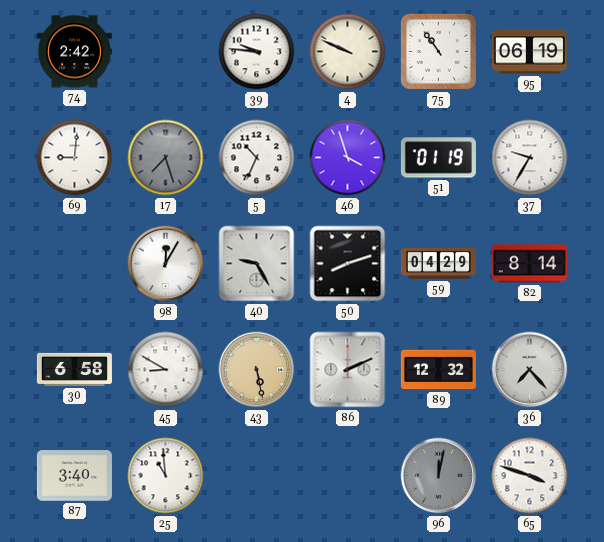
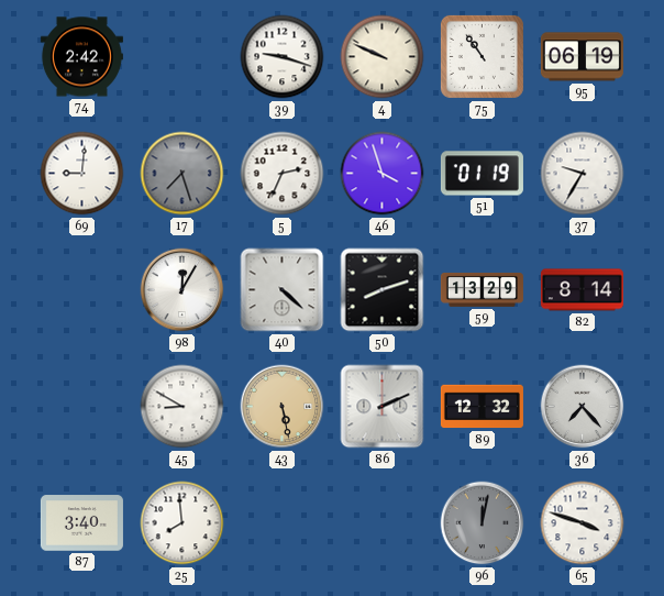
39: 9:46 -> 9:18 (283, 57)
5: 10:34 -> 2:34 (283, 174)
40: 9:25 -> 4:22 (283, 290)
59: 04:29 -> 13:29 (482, 289)
30: 6:58 -> none (74, 369)
25: 10:59 -> 7:59 (182, 523)
